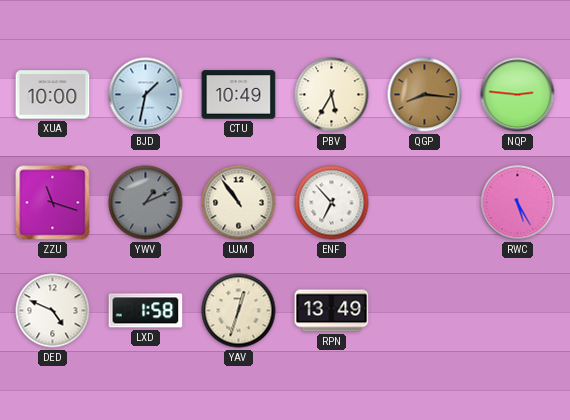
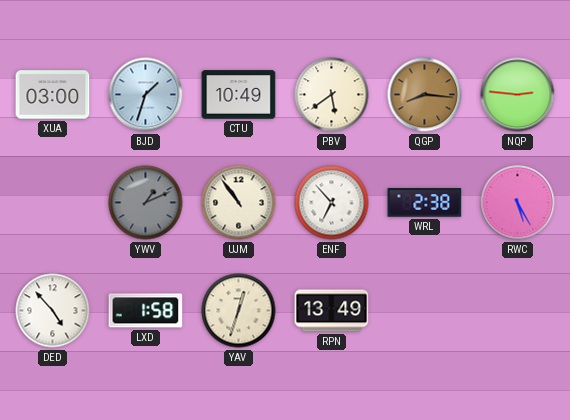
XUA: 10:00 -> 03:00 (53, 95)
BJD: 1:32 -> 1:33 (146, 95)
PBV: 5:35 -> 5:39 (332, 95)
ZZU: 11:18 -> none (53, 203)
WRL: none -> 2:38 (425, 203)
DED: 4:49 -> 4:53 (53, 311)
